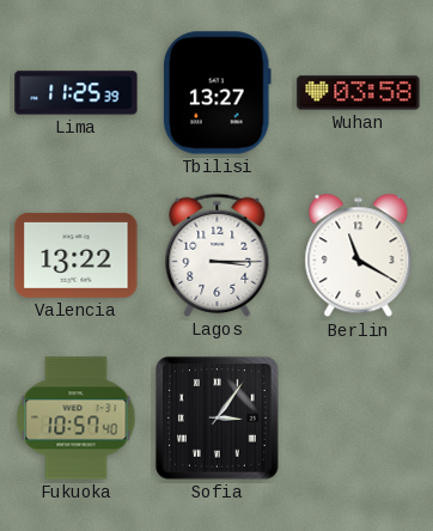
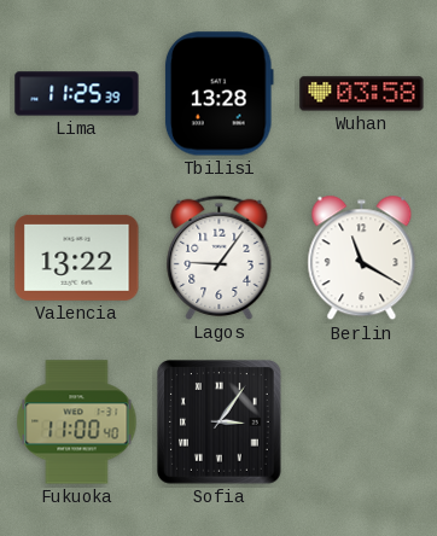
Tbilisi: 13:27 -> 13:28 (218, 94)
Lagos: 3:15 -> 9:06 (220, 257)
Fukuoka: 10:57 -> 11:00 (77, 423)
